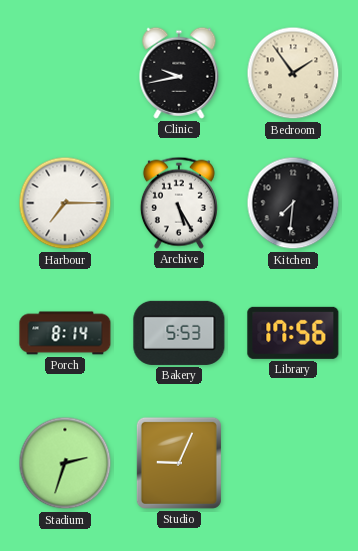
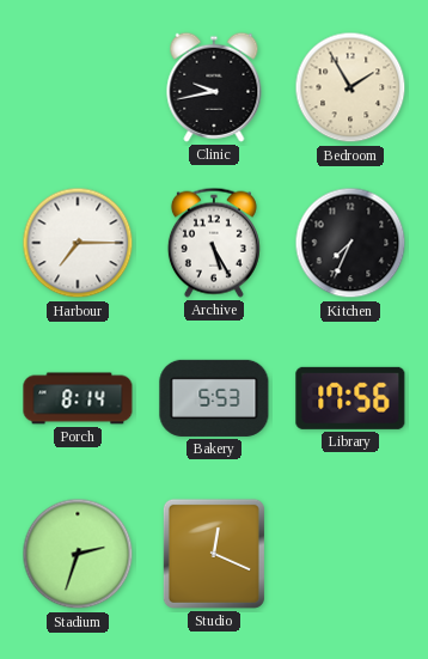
Bedroom: 1:54 -> 1:55 (350, 87)
Kitchen: 7:31 -> 7:34 (350, 243)
Studio: 9:04 -> 12:19 (214, 554)
